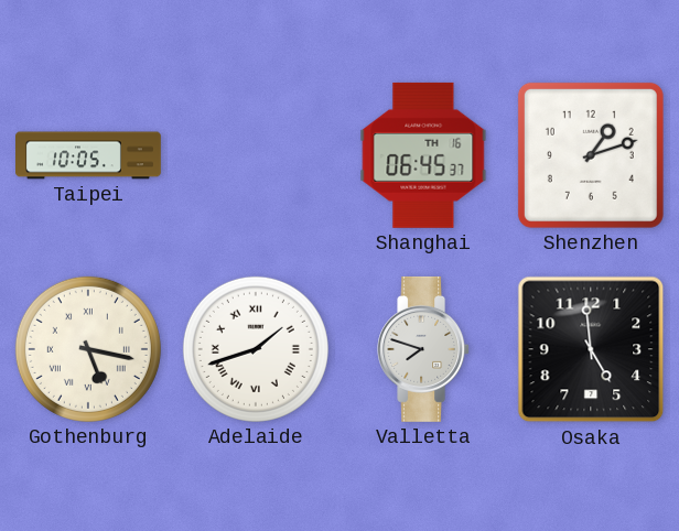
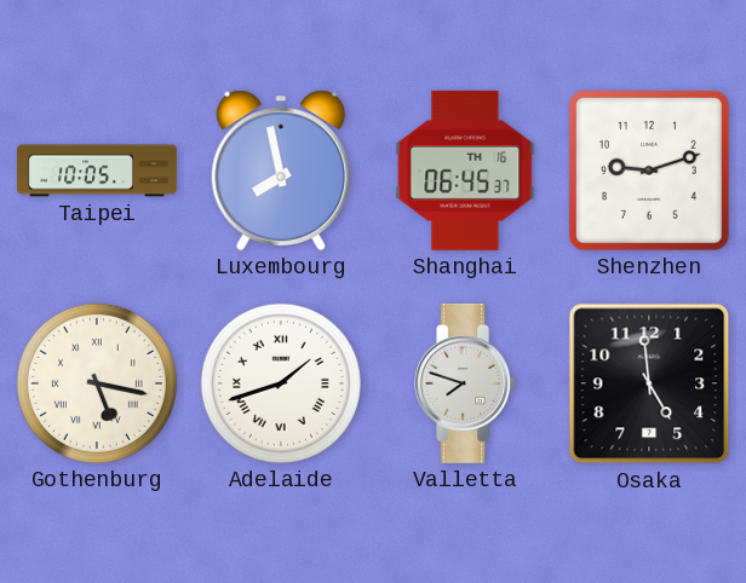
Luxembourg: none -> 7:58 (281, 171)
Shenzhen: 1:12 -> 9:12 (649, 171)
